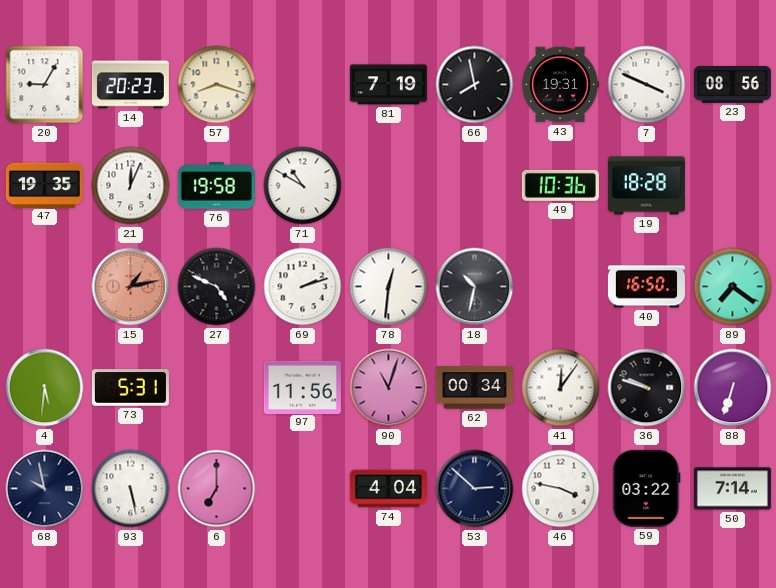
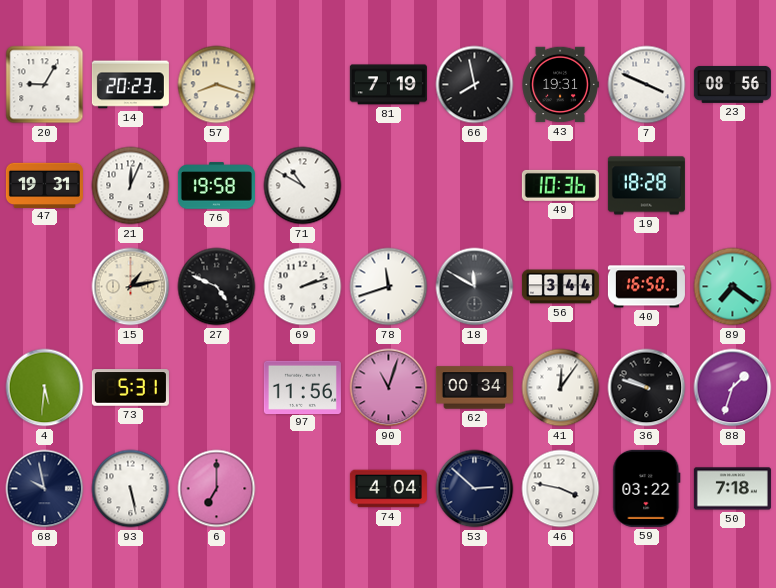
47: 19:35 -> 19:31 (44, 185)
15 dial: salmon -> cream (131, 287)
78: 12:31 -> 11:42 (389, 287)
18: 10:32 -> 11:50 (475, 287)
56: none -> 3:44 (560, 287)
88: 6:33 -> 1:33 (733, 388)
50: 7:14 -> 7:18 (732, 489)
